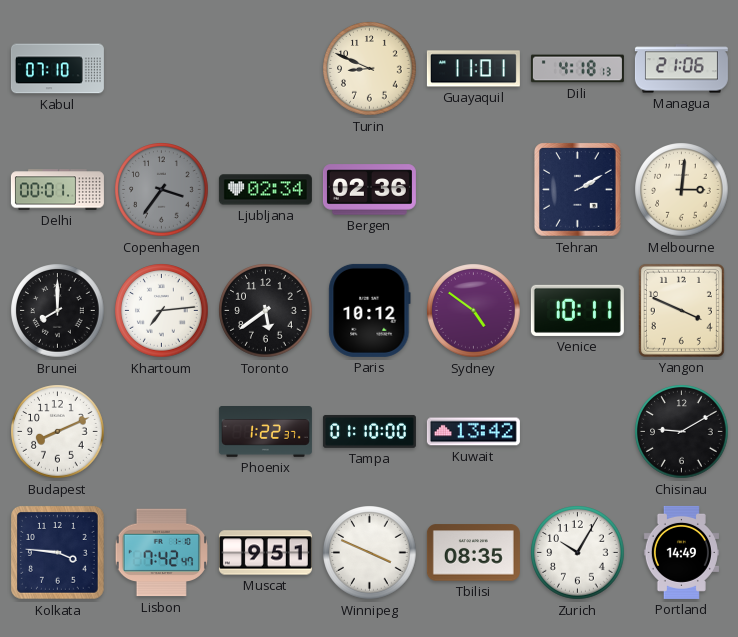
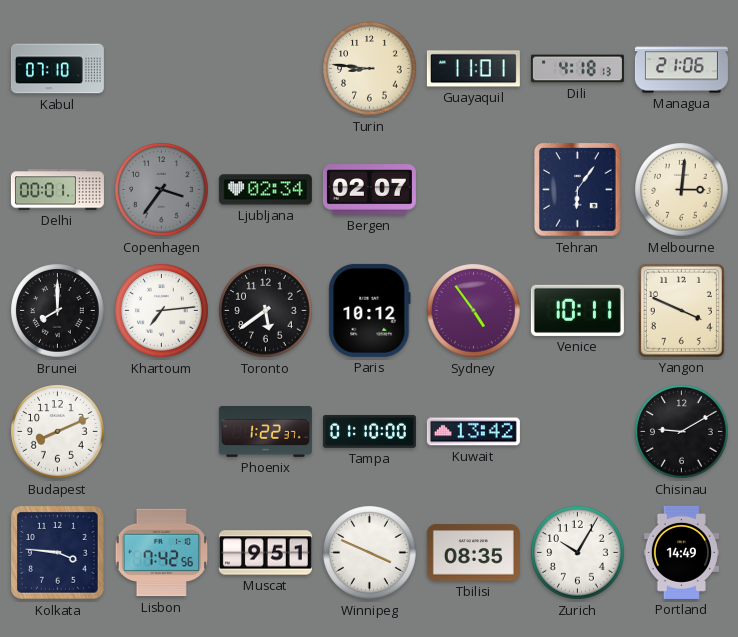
Turin: 8:49 -> 8:46 (370, 69)
Bergen: 02:36 -> 02:07 (369, 190)
Tehran: 2:10 -> 6:06 (578, 190)
Sydney: 4:51 -> 4:54 (474, 311)
Lisbon: 7:42:47 -> 7:42:56 (161, 553)
